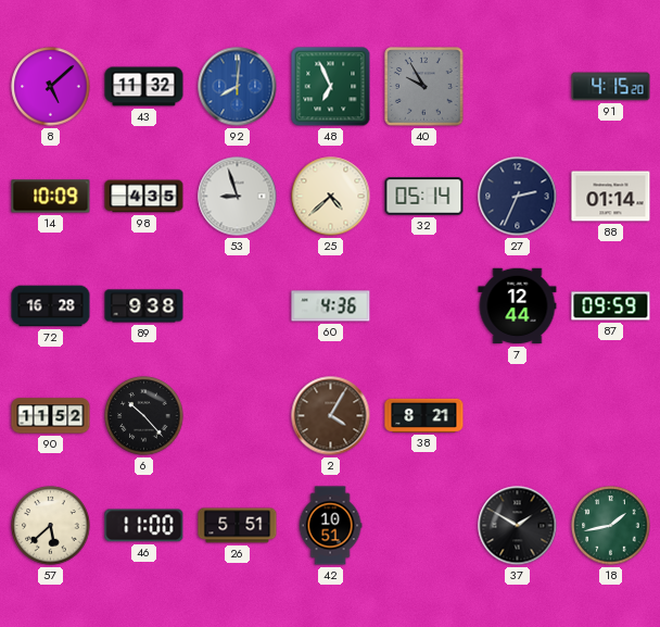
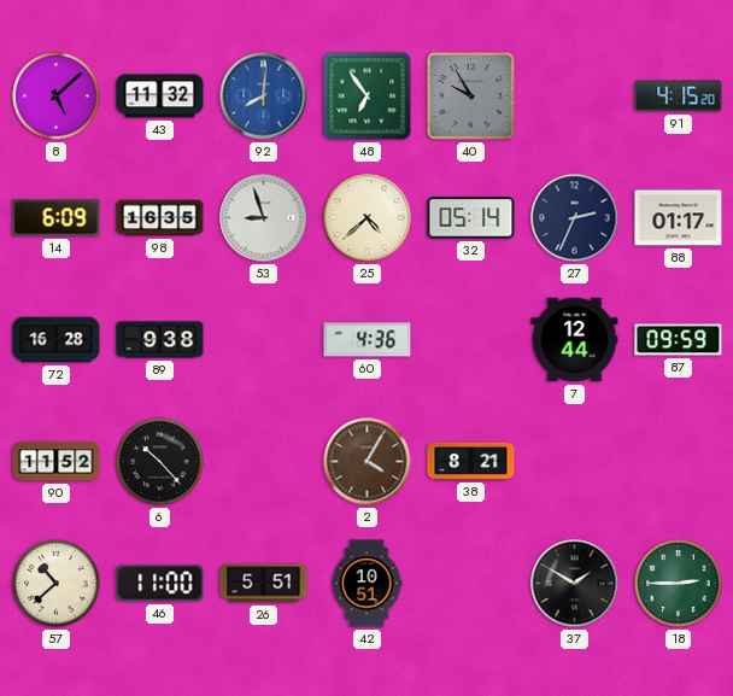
48: 6:56 -> 6:54 (368, 96)
14: 10:09 -> 6:09 (57, 218)
98: 4:35 -> 16:35 (160, 218)
88: 01:14 -> 01:17 (679, 218)
57: 5:38 -> 10:38 (57, 584)
18: 1:43 -> 2:45 (679, 584)
